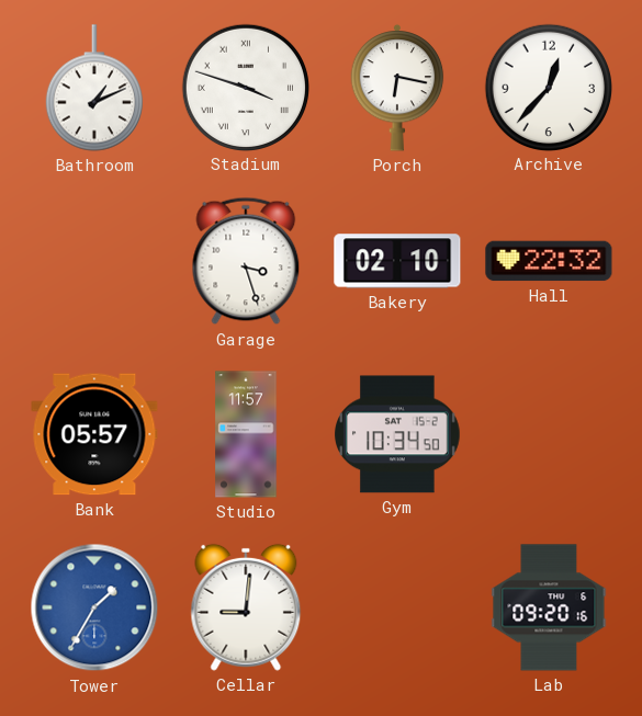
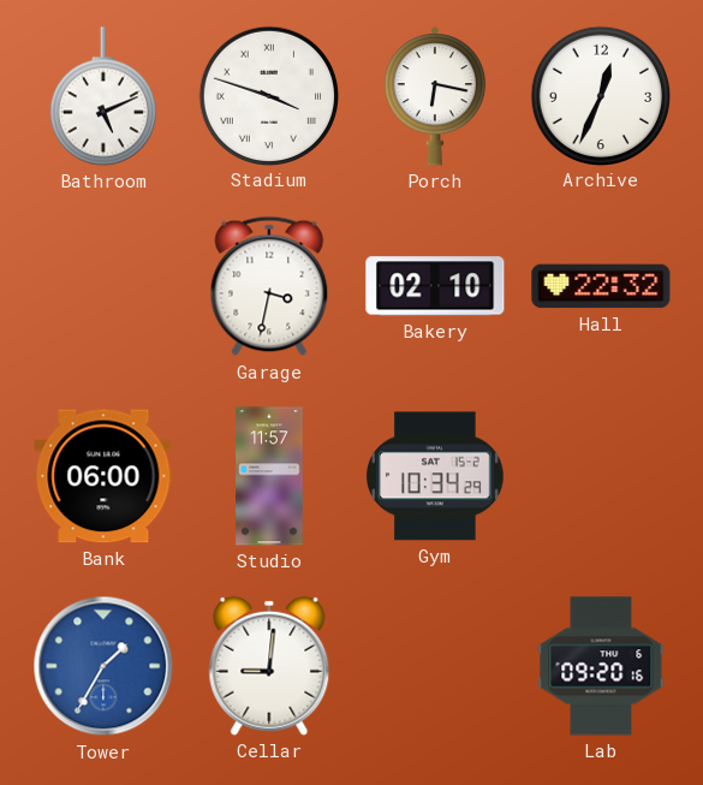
Bathroom: 1:11 -> 5:11 (103, 96)
Archive: 12:37 -> 12:34 (600, 95)
Garage: 3:27 -> 3:32 (269, 286)
Bank: 05:57 -> 06:00 (103, 476)
Gym: 10:34:50 -> 10:34:29 (436, 476)
